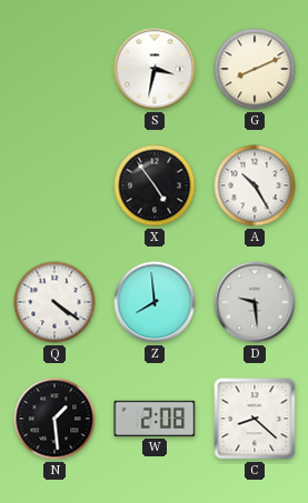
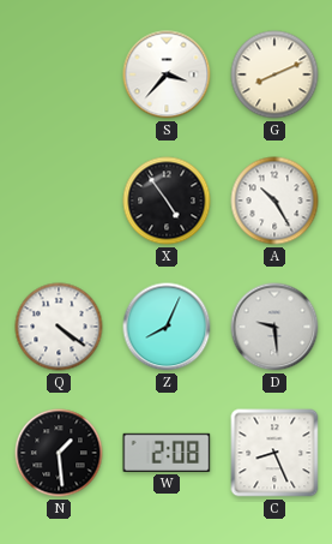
S: 3:32 -> 3:37 (167, 74)
Z: 7:59 -> 8:04 (167, 327)
C: 8:22 -> 8:26 (274, 453)
